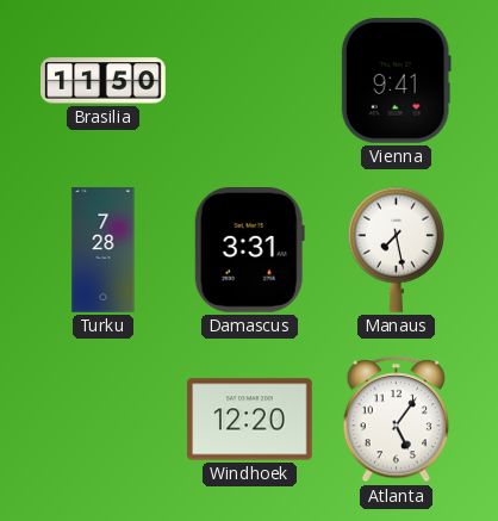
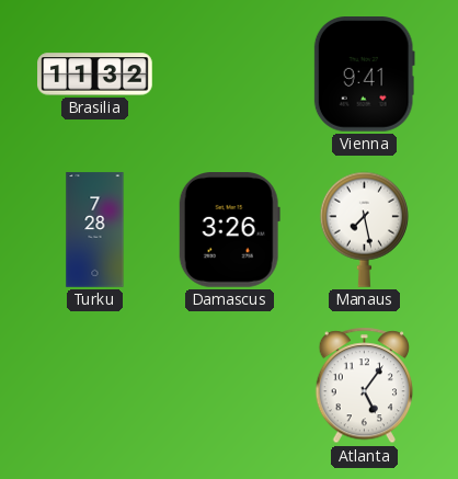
Brasilia: 11:50 -> 11:32 (95, 75)
Damascus: 3:31 -> 3:26 (229, 230)
Windhoek: 12:20 -> none (250, 420)
